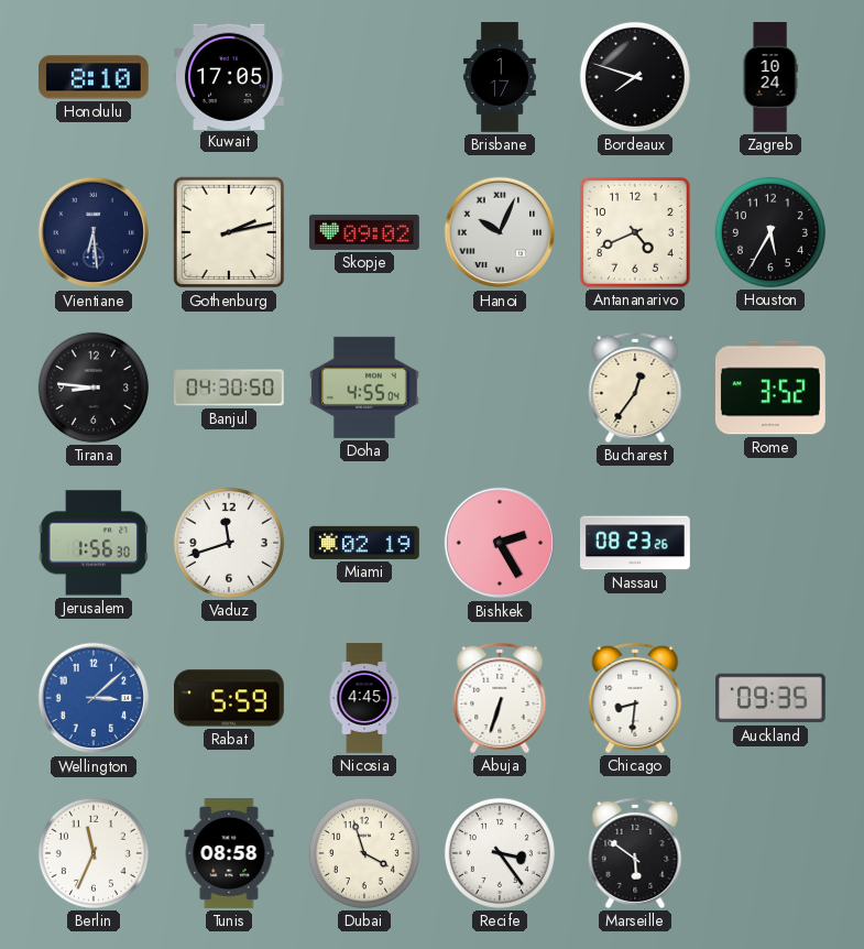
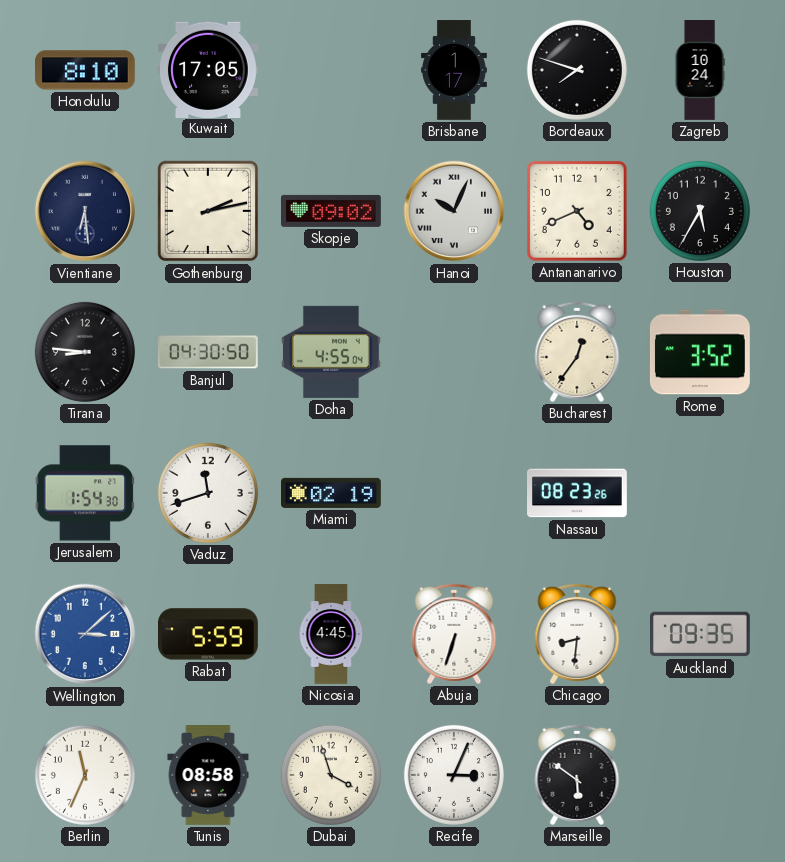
Jerusalem: 1:56 -> 1:54 (85, 493)
Bishkek: 2:25 -> none (500, 543)
Recife: 3:24 -> 3:04 (454, 775)
